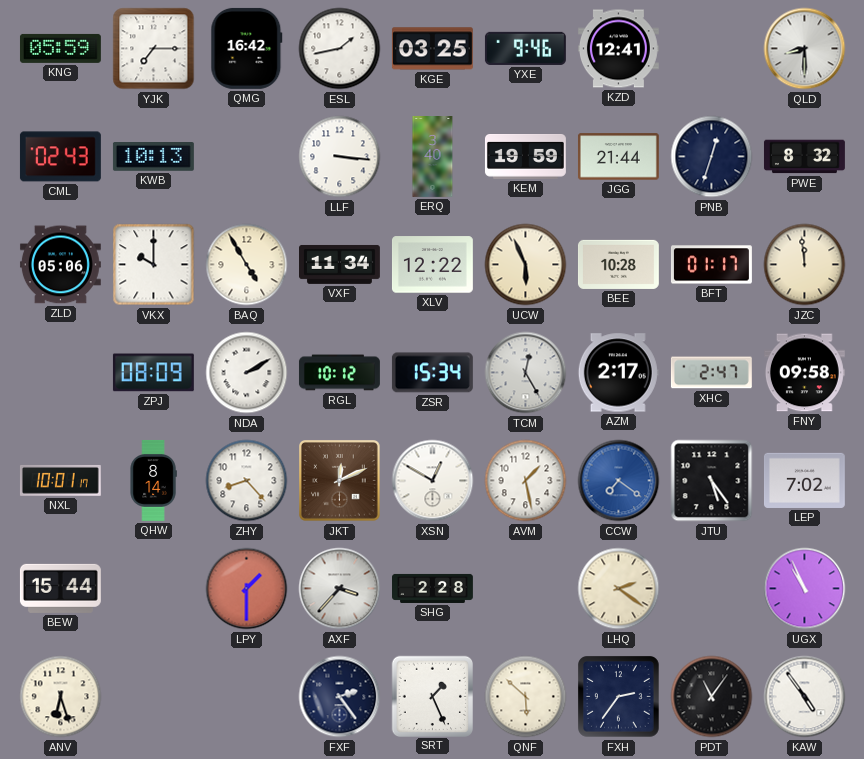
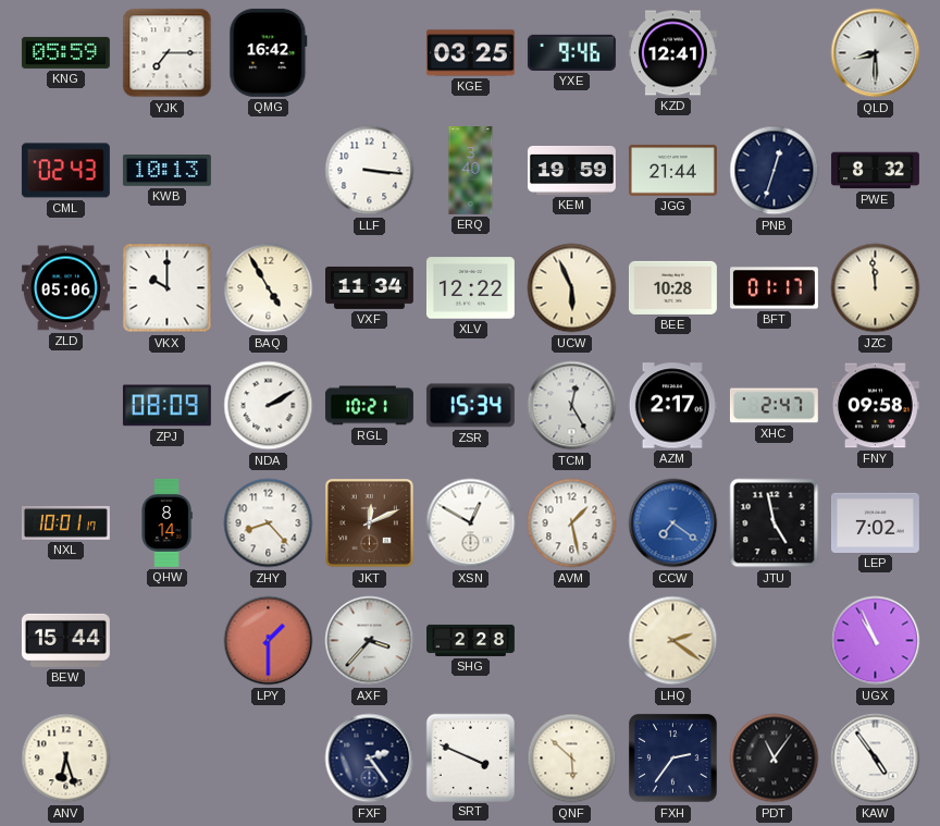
ESL: 1:43 -> none (340, 49)
RGL: 10:12 -> 10:21 (369, 406)
JTU: 5:24 -> 4:58 (775, 523)
SRT: 1:26 -> 3:49 (470, 757)
